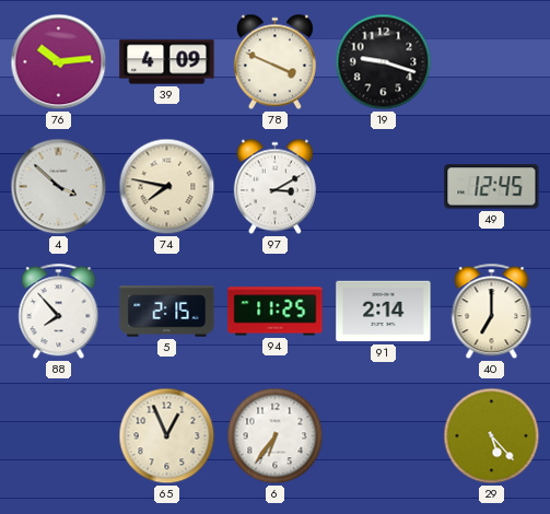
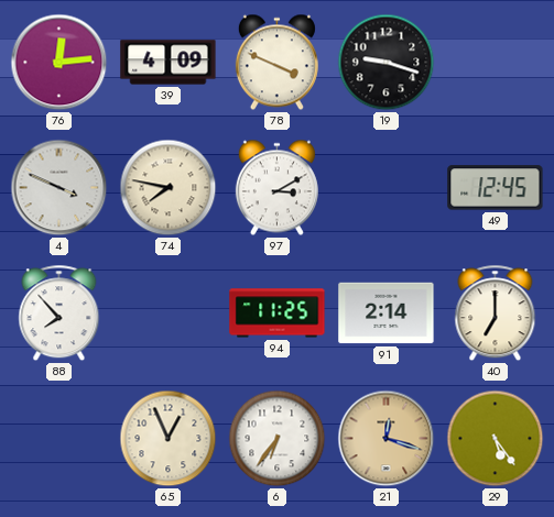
76: 10:14 -> 12:14 (59, 63)
4: 3:52 -> 3:49 (59, 188)
5: 2:15 -> none (167, 312)
21: none -> 12:18 (387, 439)
29: 5:23 -> 5:24 (496, 439)
